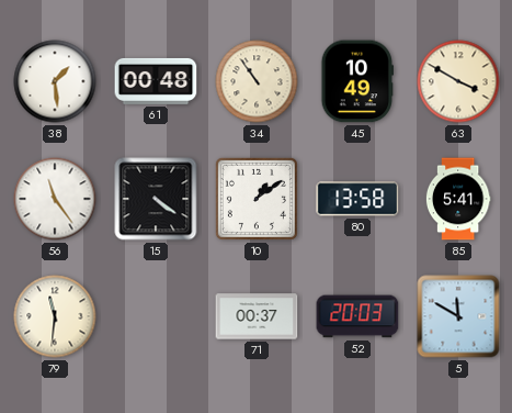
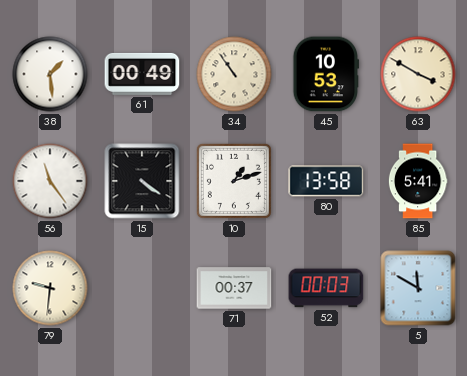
61: 00:48 -> 00:49 (142, 74)
45: 10:49 -> 10:53 (325, 74)
10: 1:09 -> 1:12 (234, 181)
79: 11:31 -> 9:31 (50, 288)
52: 20:03 -> 00:03 (326, 288)
